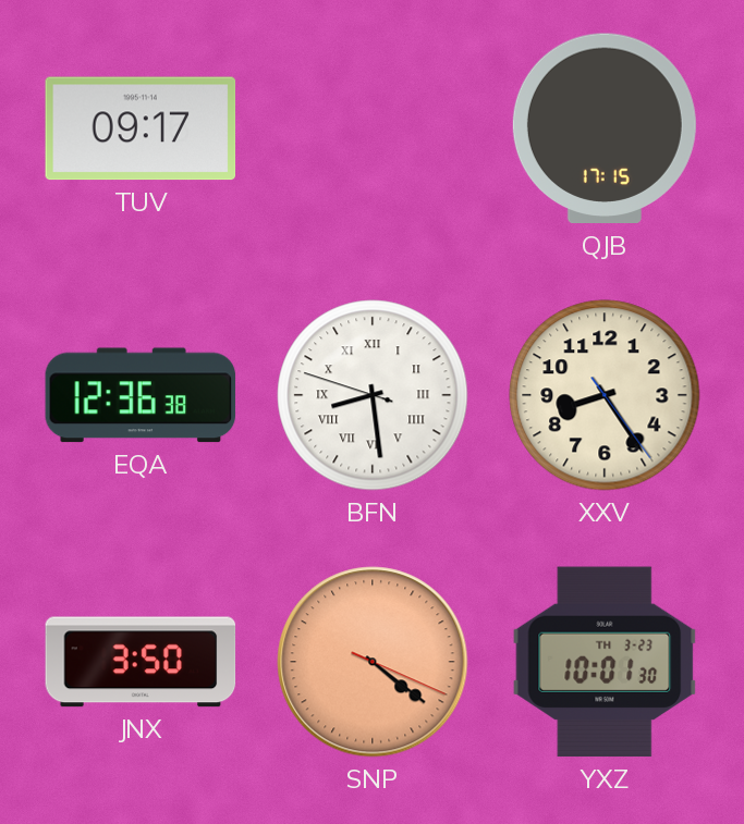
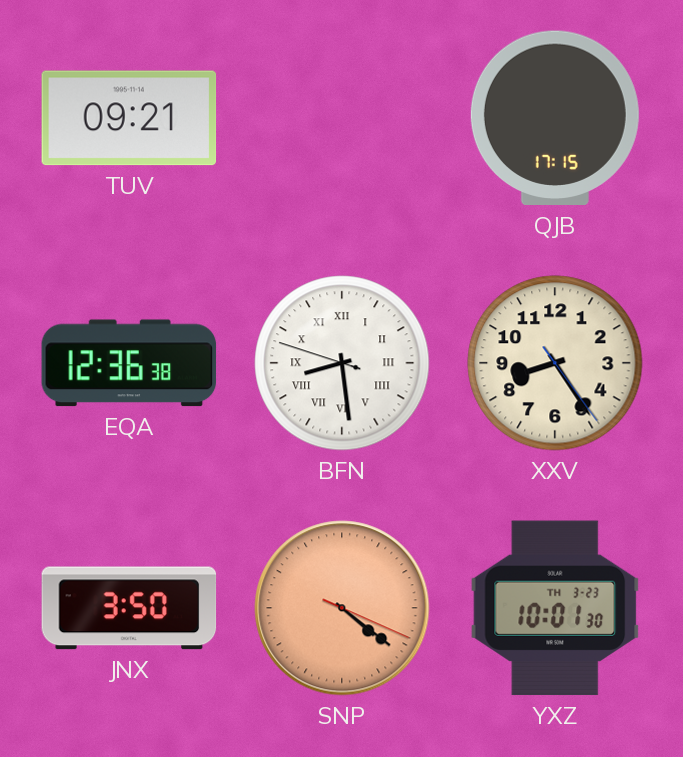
TUV: 09:17 -> 09:21 (129, 118)
